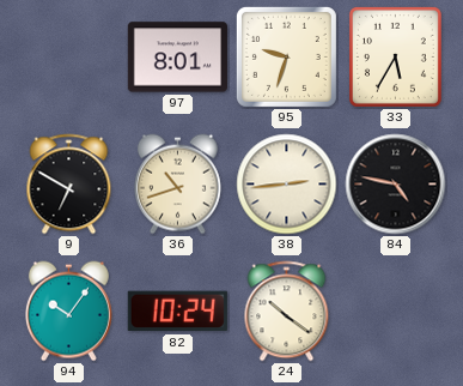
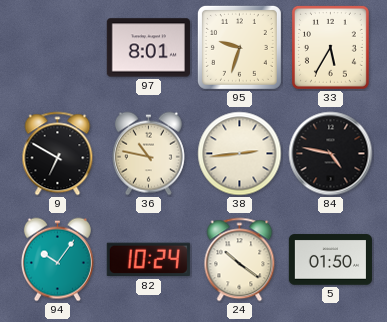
36: 10:42 -> 10:47 (148, 154)
5: none -> 01:50 (330, 260)
